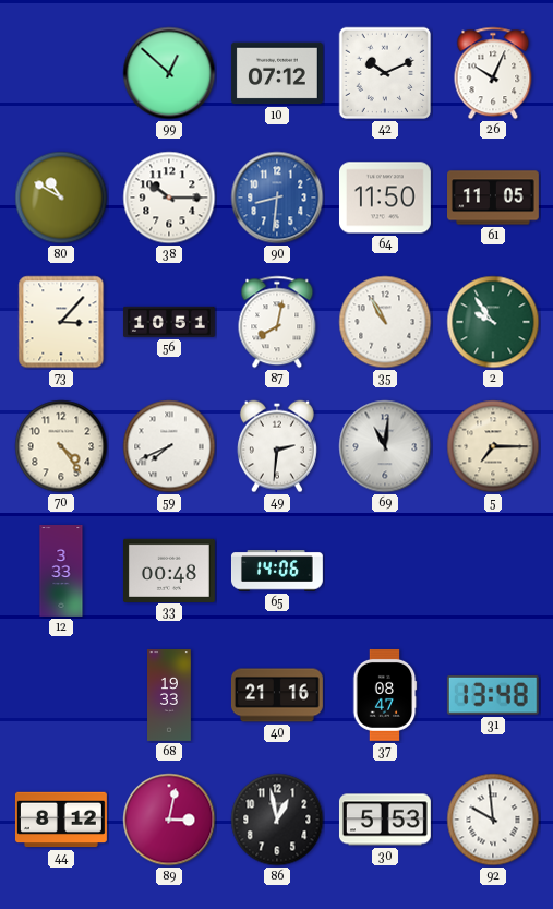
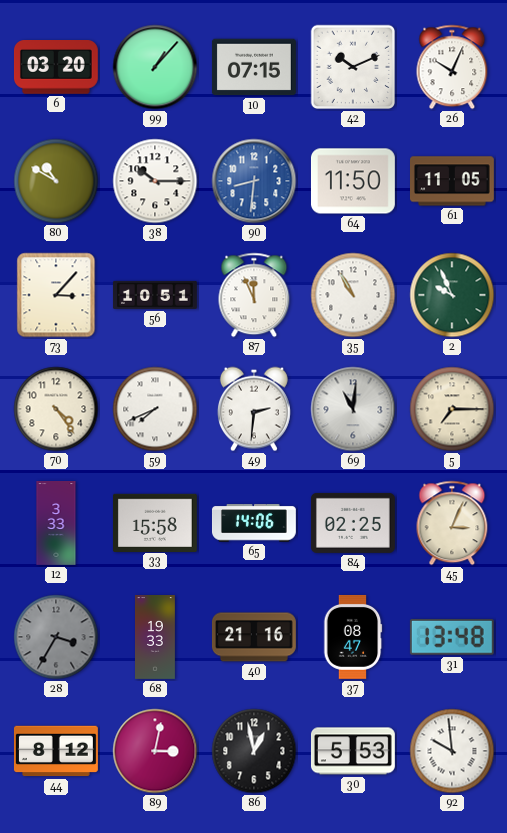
6: none -> 03:20 (56, 68)
99: 12:52 -> 1:07 (155, 67)
10: 07:12 -> 07:15 (254, 67)
87: 8:02 -> 11:56 (254, 295)
2: 9:54 -> 9:56 (452, 295)
33: 00:48 -> 15:58 (155, 522)
84: none -> 02:25 (353, 523)
45: none -> 3:04 (452, 523)
28: none -> 3:35 (56, 637)
